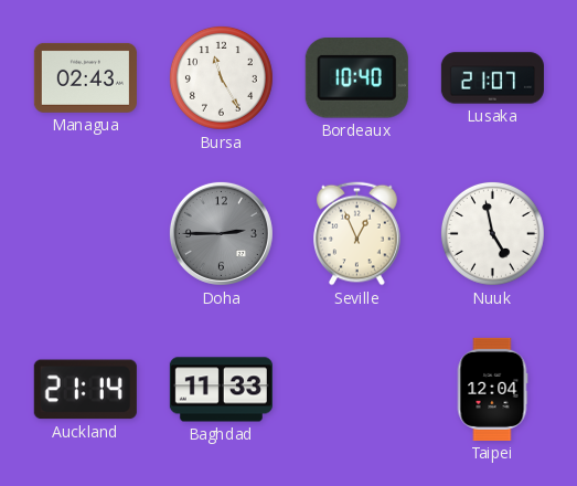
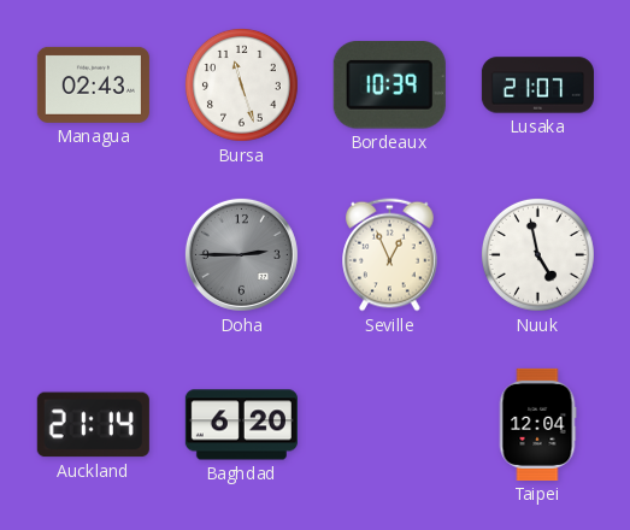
Bursa: 11:25 -> 11:27 (241, 84)
Bordeaux: 10:40 -> 10:39 (389, 86)
Baghdad: 11:33 -> 6:20 (241, 425)
